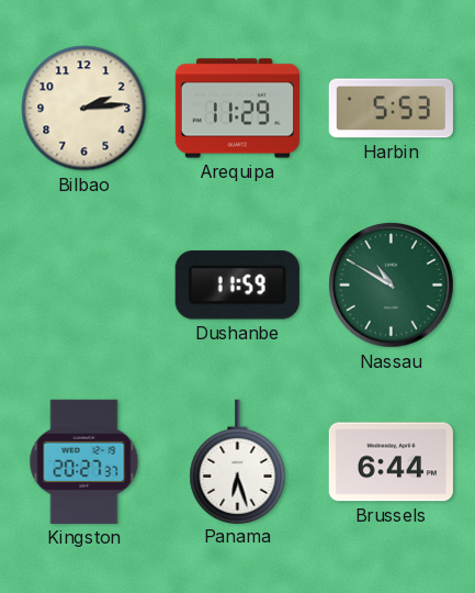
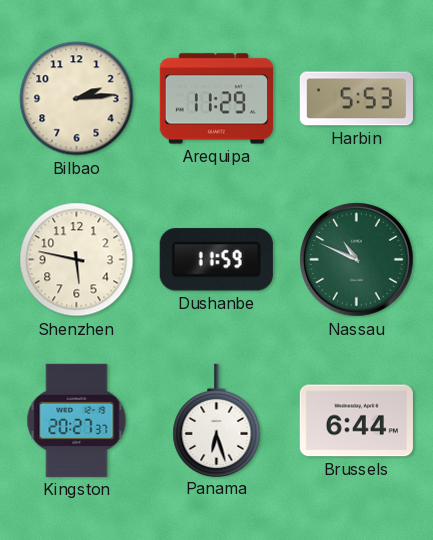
Shenzhen: none -> 5:47 (77, 260)
Nassau: 10:50 -> 10:49 (357, 260)
